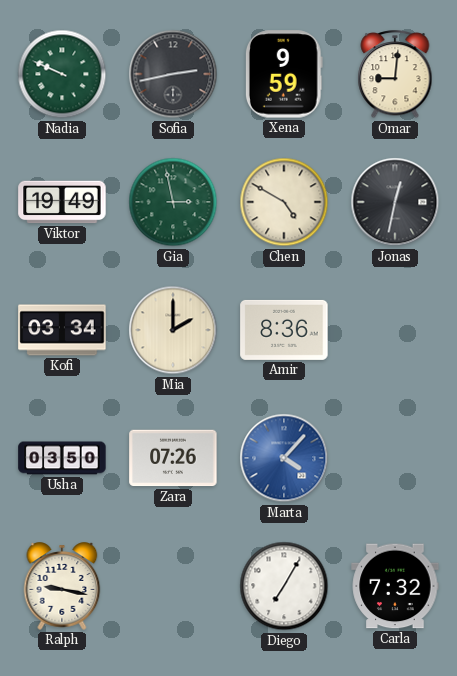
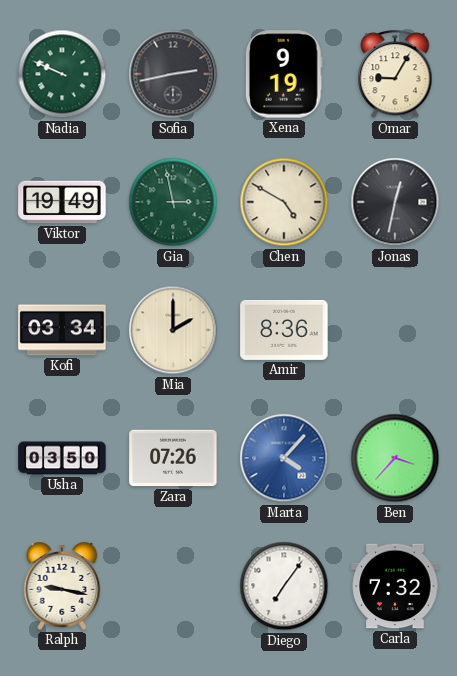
Xena: 9:59 -> 9:19 (284, 74)
Omar: 9:01 -> 9:05 (395, 75)
Ben: none -> 3:37 (395, 458)
Diego: 7:05 -> 7:06 (284, 586)
